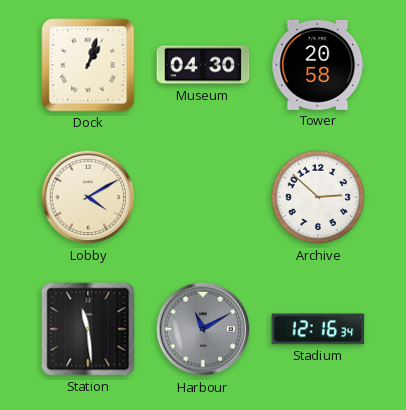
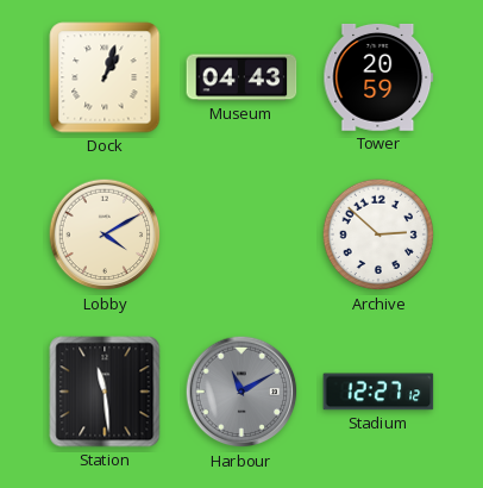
Museum: 04:30 -> 04:43 (241, 77)
Tower: 20:58 -> 20:59 (378, 77)
Stadium: 12:16 -> 12:27 (378, 392)
